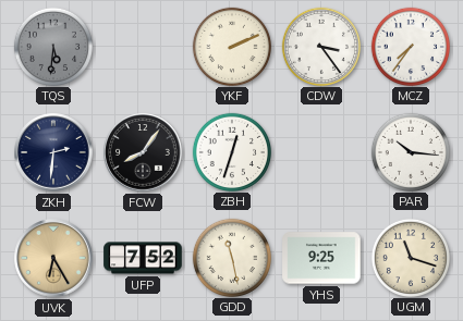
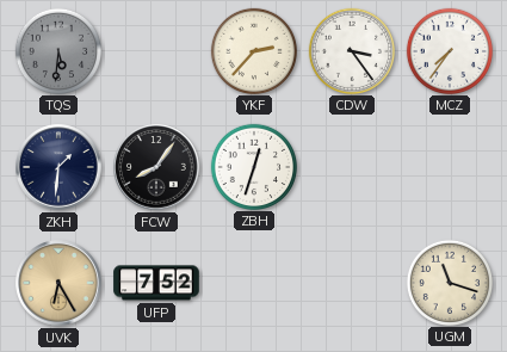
YKF: 2:11 -> 2:37 (253, 50)
ZKH: 2:31 -> 1:31 (58, 167)
PAR: 10:16 -> none (410, 151)
GDD: 11:28 -> none (231, 257)
YHS: 9:25 -> none (321, 258)
